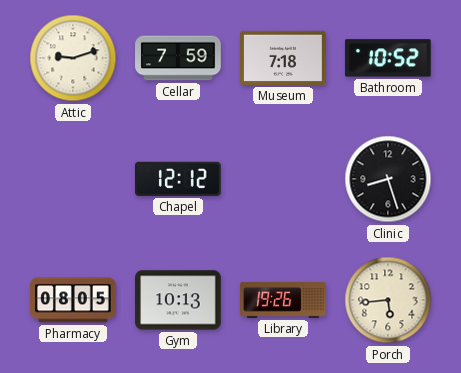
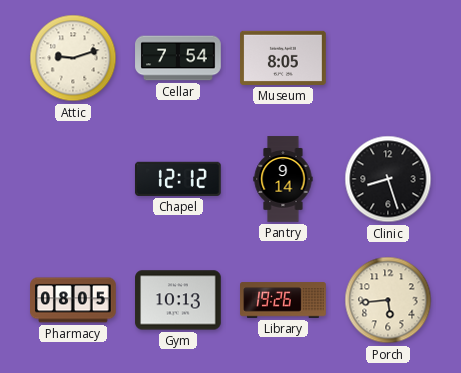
Cellar: 7:59 -> 7:54 (178, 58)
Museum: 7:18 -> 8:05 (283, 58)
Bathroom: 10:52 -> none (388, 58)
Pantry: none -> 9:14 (283, 179)
